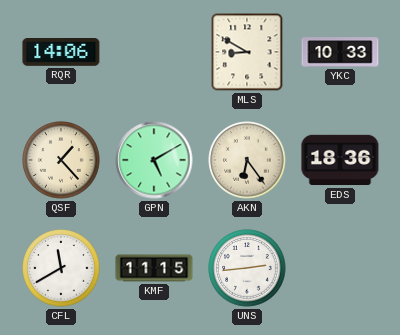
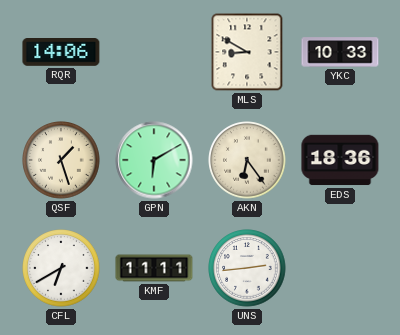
QSF: 1:23 -> 1:27 (61, 160)
GPN: 5:10 -> 6:10 (154, 160)
CFL: 11:40 -> 6:40 (61, 268)
KMF: 11:15 -> 11:11 (154, 268)
